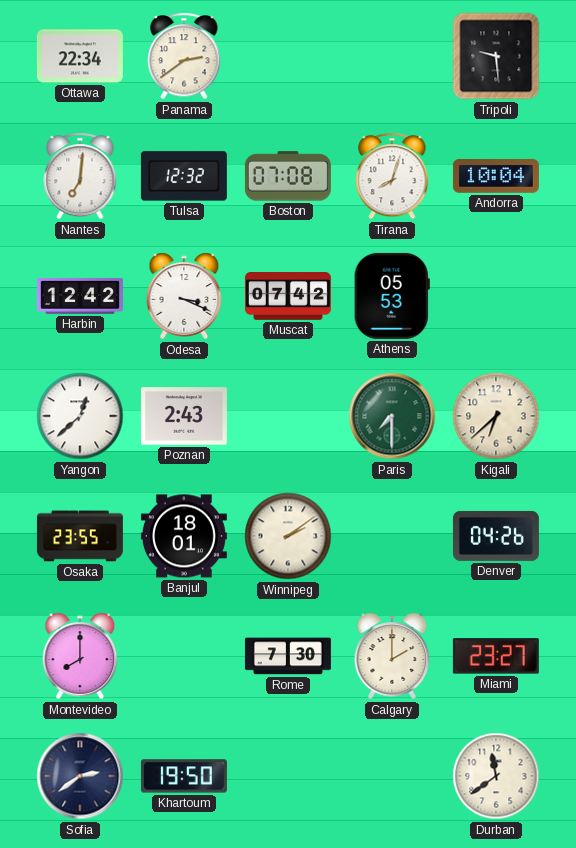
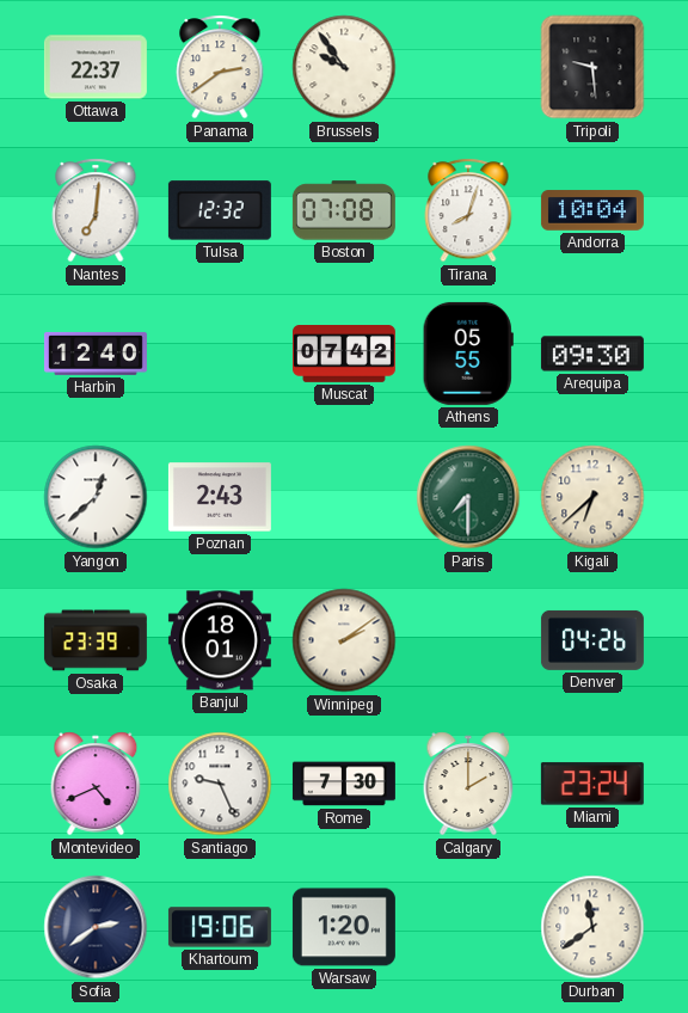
Ottawa: 22:34 -> 22:37 (96, 67)
Brussels: none -> 9:54 (344, 67)
Harbin: 12:42 -> 12:40 (96, 354)
Odesa: 3:19 -> none (184, 296)
Athens: 05:53 -> 05:55 (468, 354)
Arequipa: none -> 09:30 (592, 354)
Osaka: 23:55 -> 23:39 (96, 640)
Montevideo: 8:00 -> 4:41 (96, 784)
Santiago: none -> 9:26 (220, 784)
Miami: 23:27 -> 23:24 (592, 784)
Khartoum: 19:50 -> 19:06 (220, 927)
Warsaw: none -> 1:20 (344, 927)
